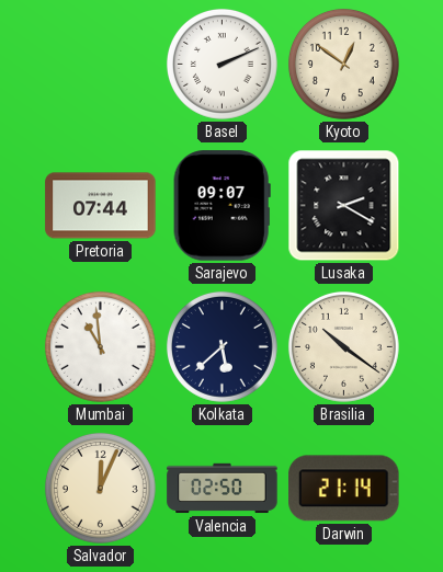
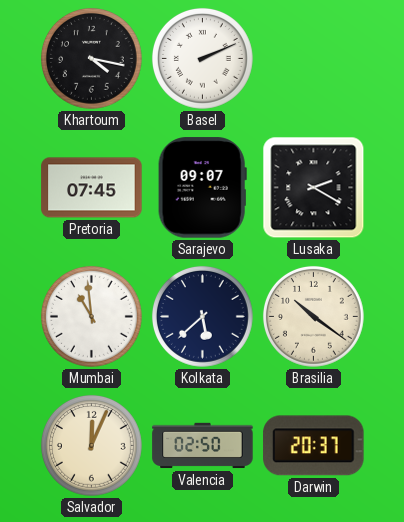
Khartoum: none -> 4:17 (91, 58)
Kyoto: 12:51 -> none (343, 64)
Pretoria: 07:44 -> 07:45 (92, 188)
Darwin: 21:14 -> 20:37 (314, 446)
